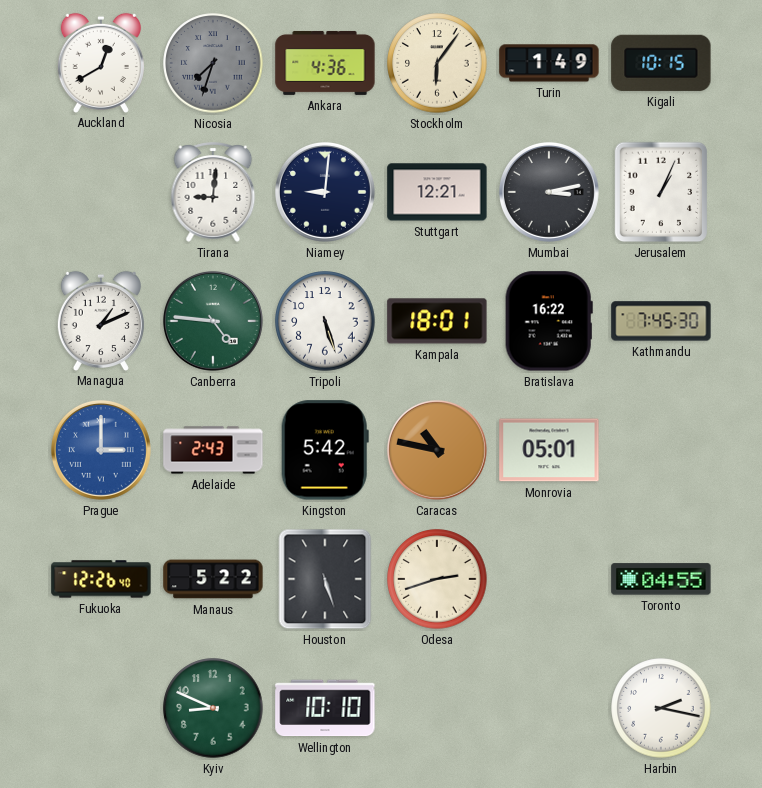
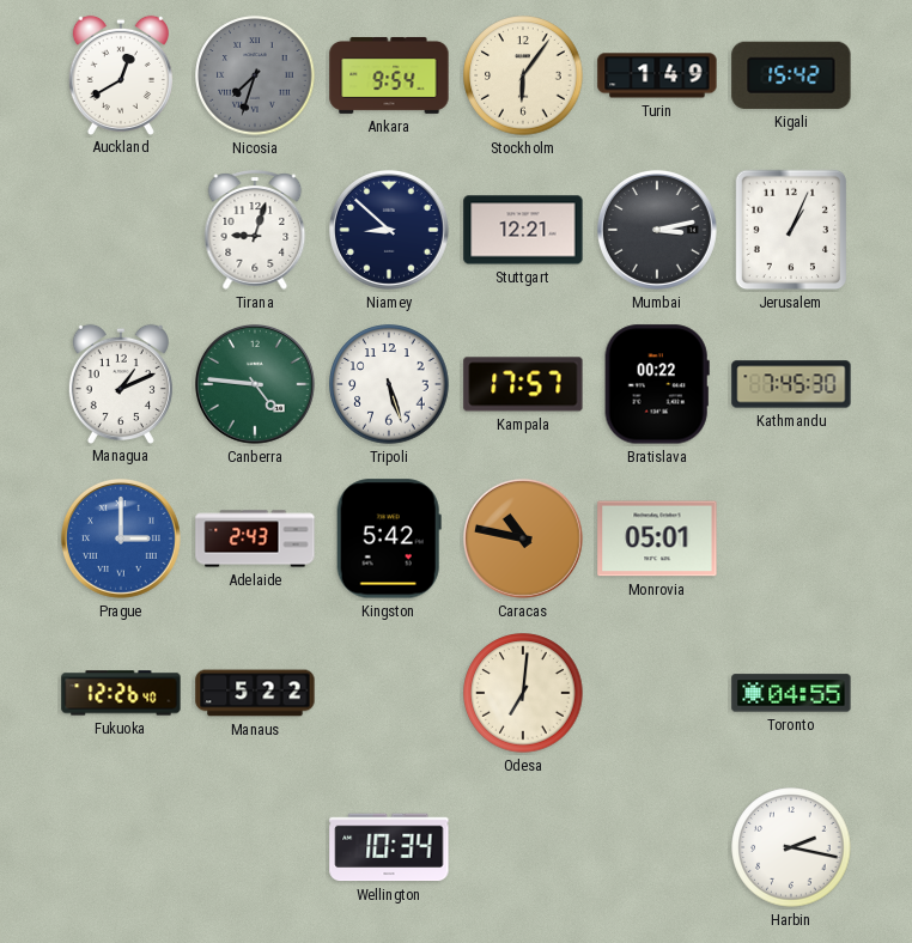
Ankara: 4:36 -> 9:54 (389, 75)
Kigali: 10:15 -> 15:42 (791, 75)
Tirana: 9:01 -> 9:03 (255, 230)
Niamey: 9:01 -> 8:52 (389, 230)
Kampala: 18:01 -> 17:57 (523, 384)
Bratislava: 16:22 -> 00:22 (657, 384)
Houston: 5:27 -> none (325, 579)
Odesa: 2:42 -> 7:01 (523, 693)
Kyiv: 8:49 -> none (213, 708)
Wellington: 10:10 -> 10:34 (389, 847)
